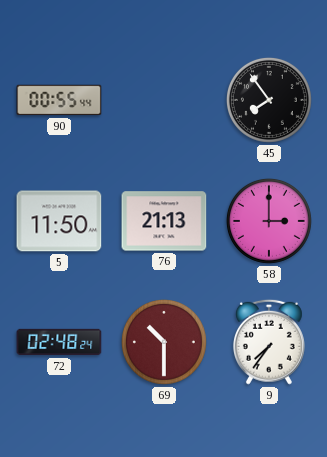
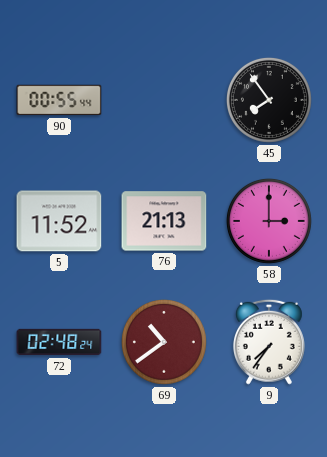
5: 11:50 -> 11:52 (59, 221)
69: 10:30 -> 10:39 (164, 342)
